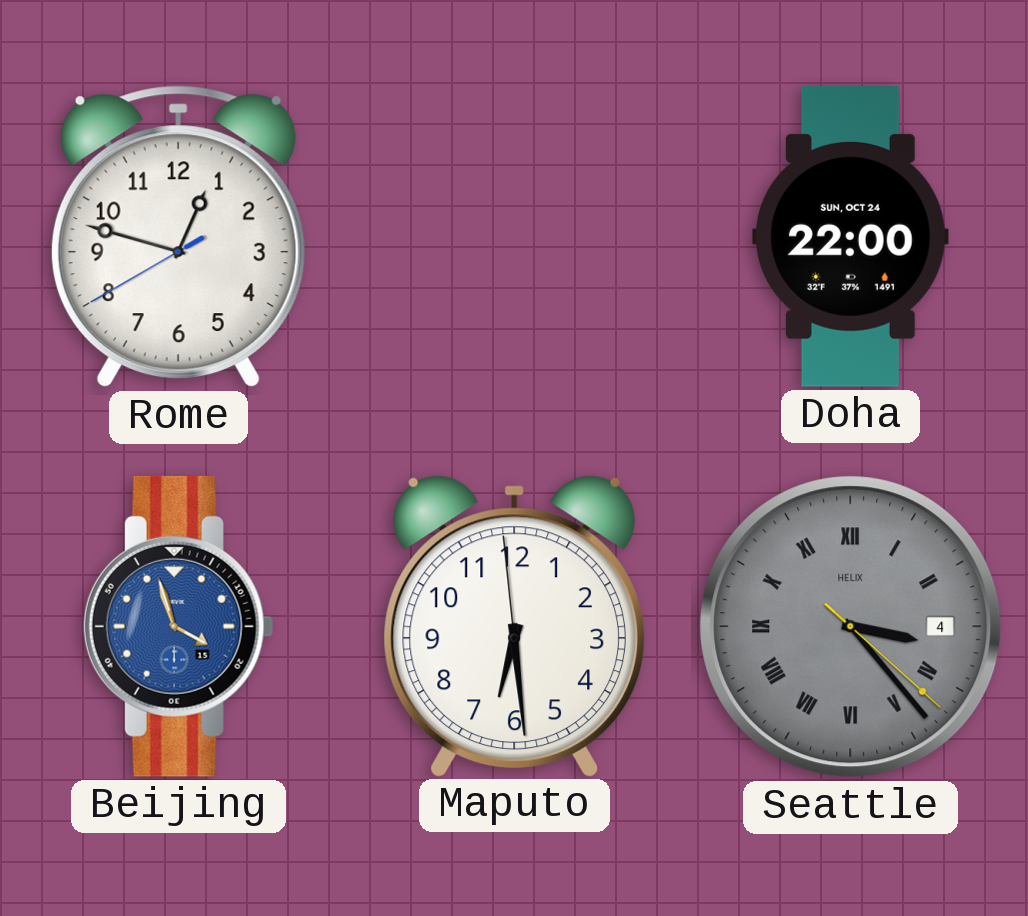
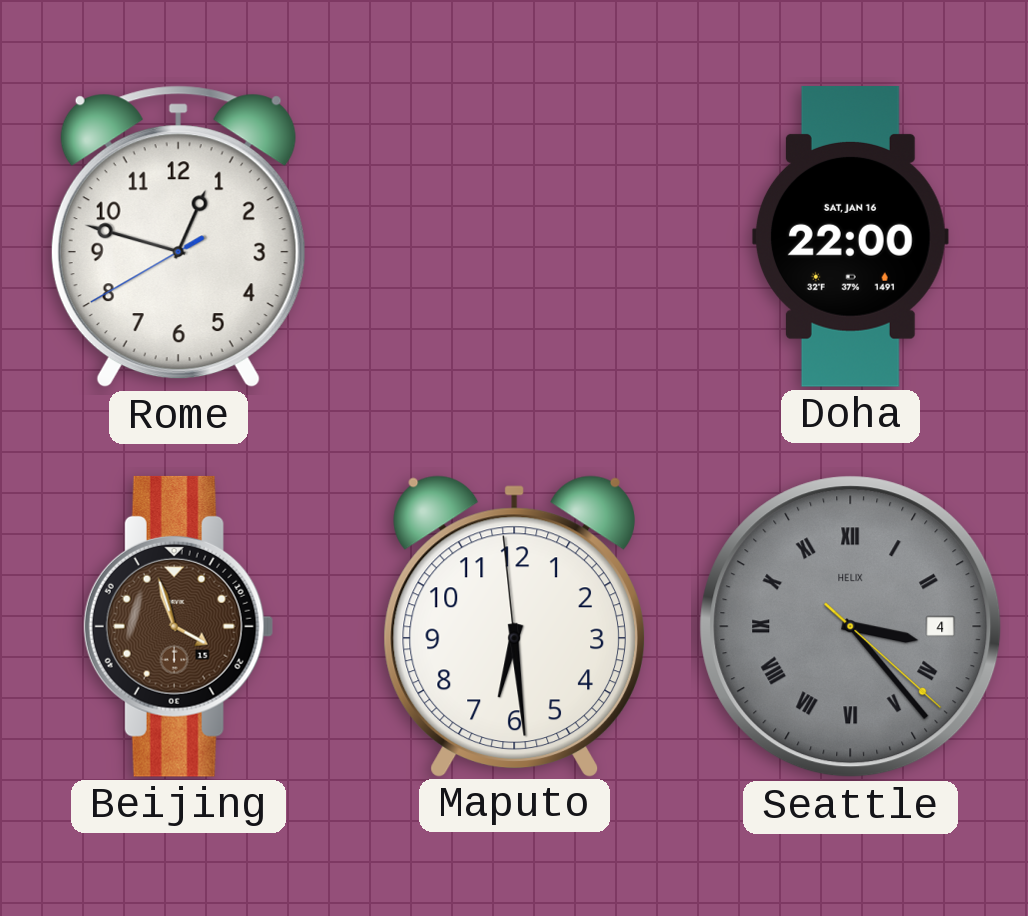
Doha date: SUN, OCT 24 -> SAT, JAN 16 (850, 237)
Beijing dial: blue -> brown (178, 626)
